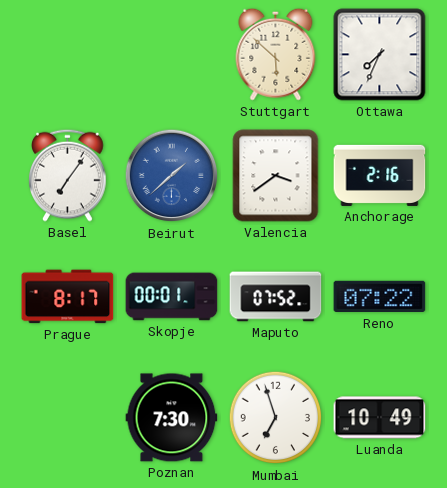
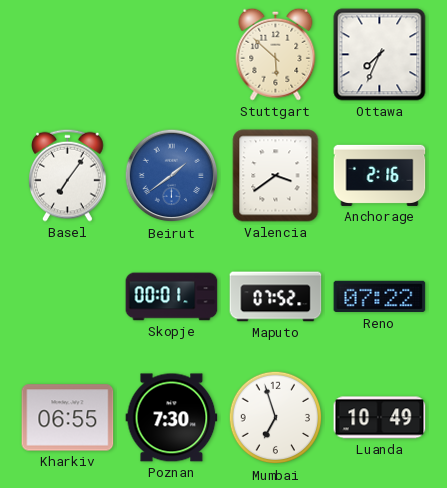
Beirut: 1:38 -> 1:39 (172, 176)
Prague: 8:17 -> none (68, 297)
Kharkiv: none -> 06:55 (68, 418)
